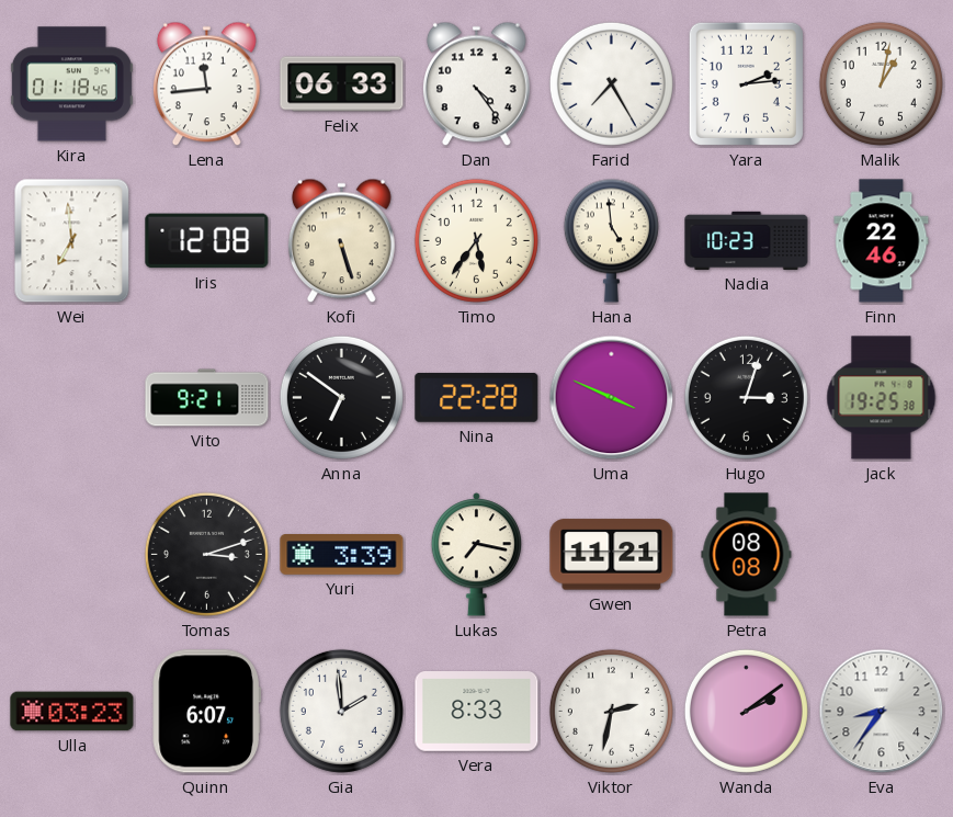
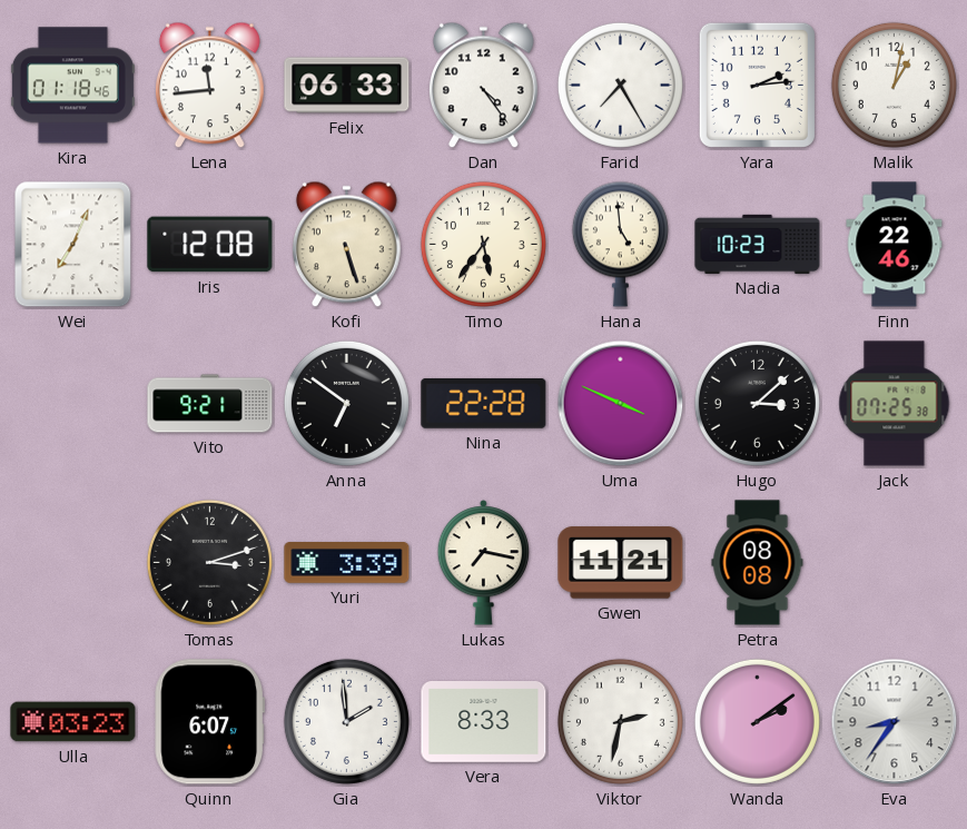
Wei: 6:59 -> 7:04 (73, 245)
Hugo: 3:03 -> 3:08 (757, 403)
Jack: 19:25 -> 07:25 (895, 404)
